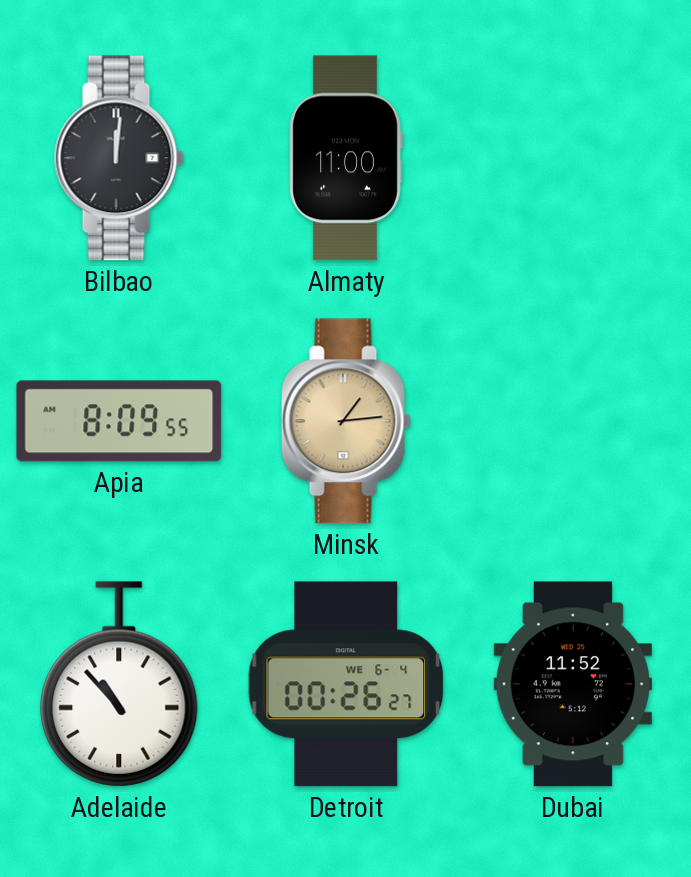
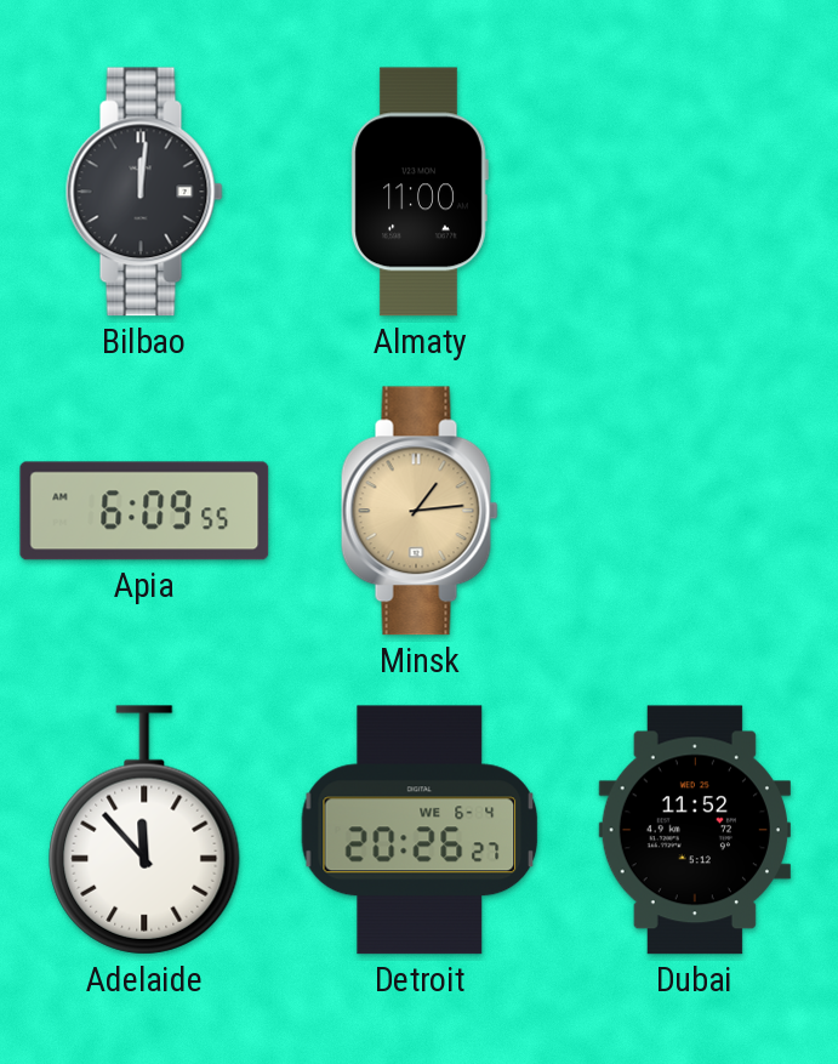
Apia: 8:09 -> 6:09 (144, 511)
Adelaide: 10:53 -> 11:53 (144, 830)
Detroit: 00:26 -> 20:26 (420, 830)
